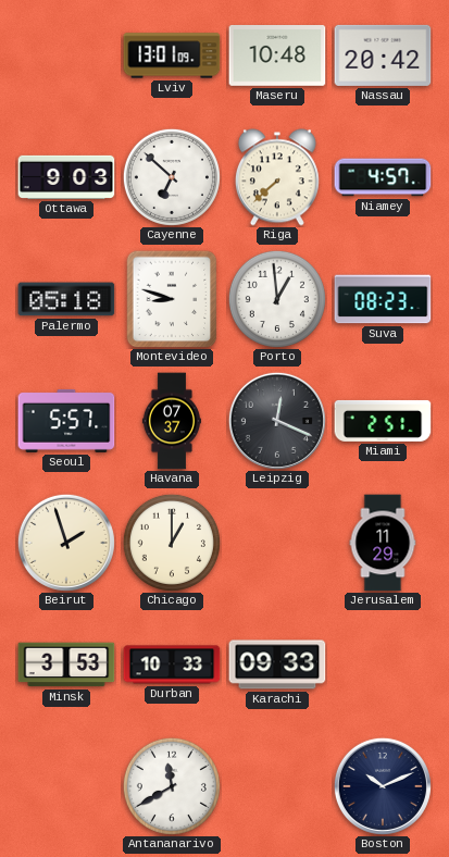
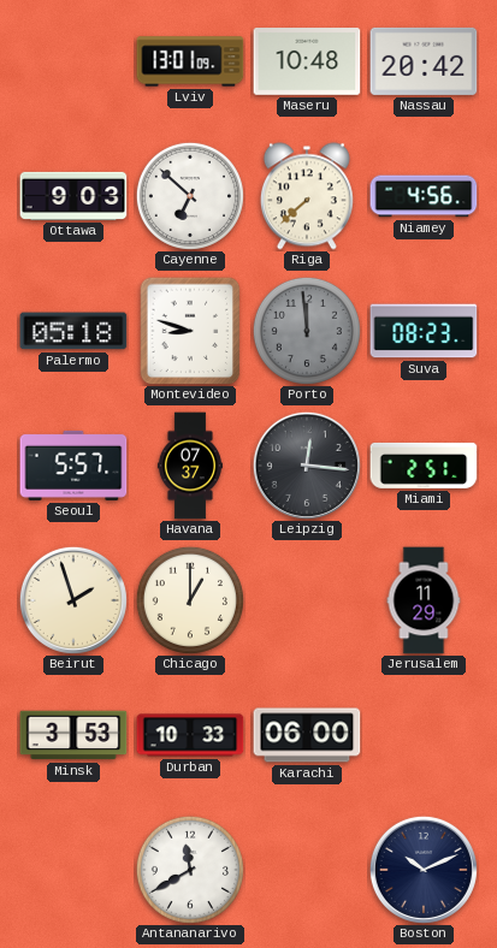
Niamey: 4:57 -> 4:56 (424, 196)
Porto: 12:59 -> 11:59 (307, 331)
Porto dial: white -> grey (307, 331)
Leipzig: 12:19 -> 12:16 (307, 466)
Karachi: 09:33 -> 06:00 (307, 735)
